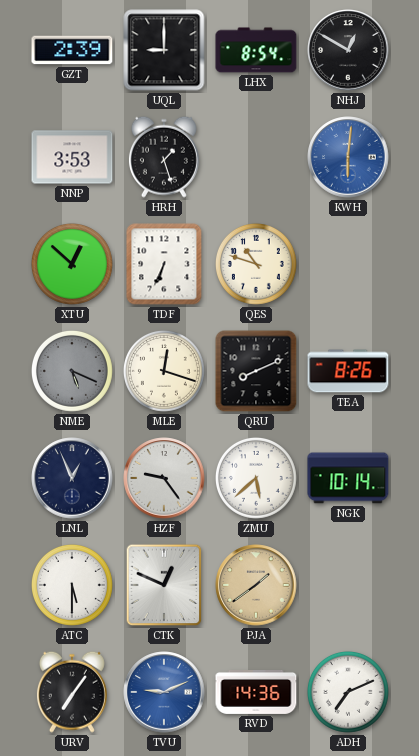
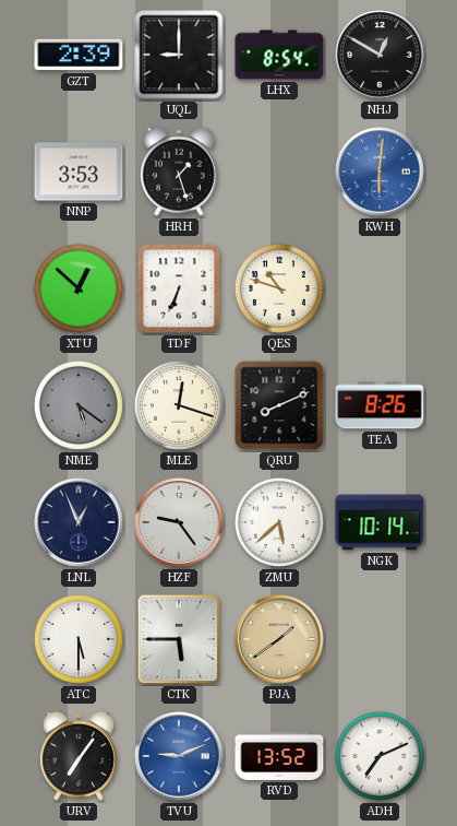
NME: 5:19 -> 5:21 (79, 405)
CTK: 12:49 -> 5:45 (179, 639)
RVD: 14:36 -> 13:52 (279, 756)
